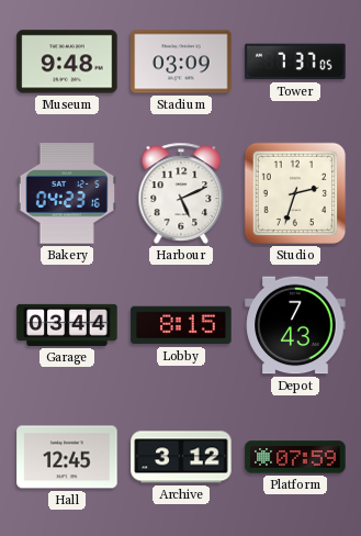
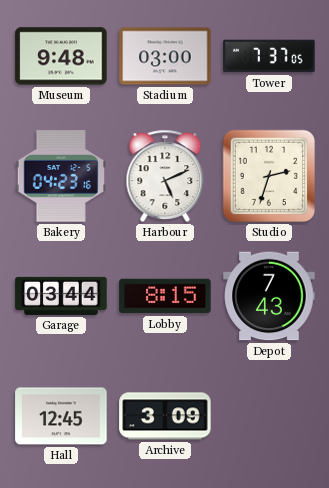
Stadium: 03:09 -> 03:00 (165, 56)
Archive: 3:12 -> 3:09 (165, 416)
Platform: 07:59 -> none (295, 457)
